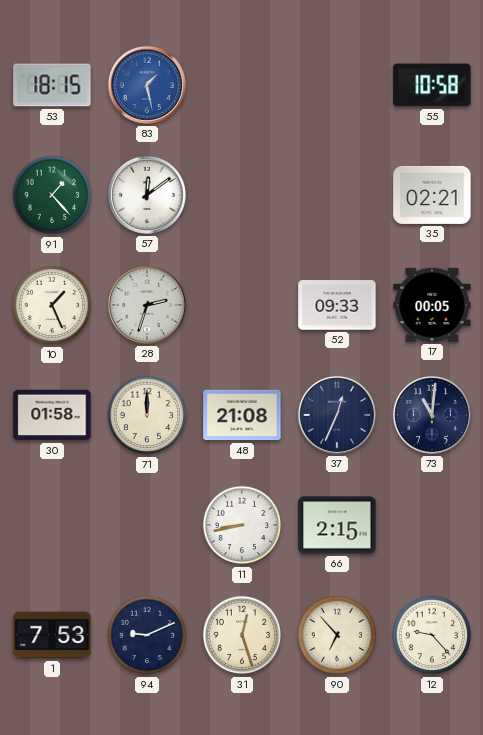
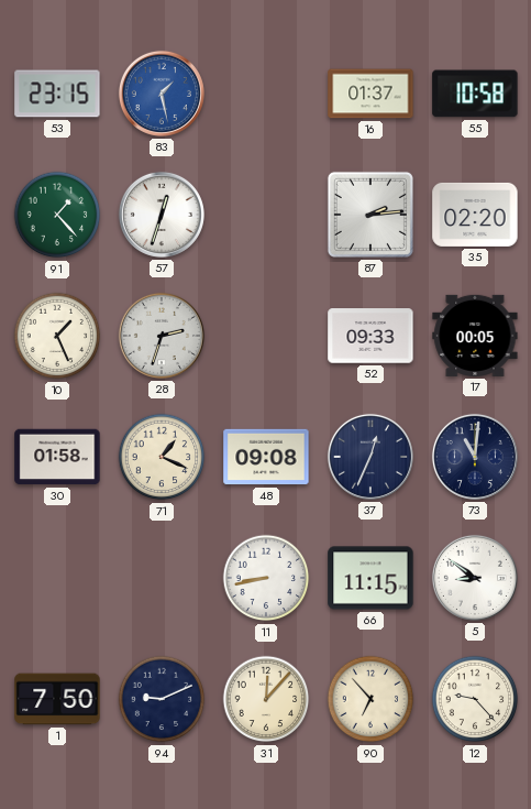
53: 18:15 -> 23:15 (57, 94)
16: none -> 01:37 (370, 94)
57: 12:09 -> 12:33 (162, 215)
87: none -> 2:14 (370, 215)
35: 02:21 -> 02:20 (475, 215)
71: 12:00 -> 1:19 (162, 457)
48: 21:08 -> 09:08 (266, 457)
66: 2:15 -> 11:15 (370, 578)
5: none -> 8:51 (475, 578)
1: 7:53 -> 7:50 (57, 699)
31: 12:27 -> 12:07 (266, 699)
